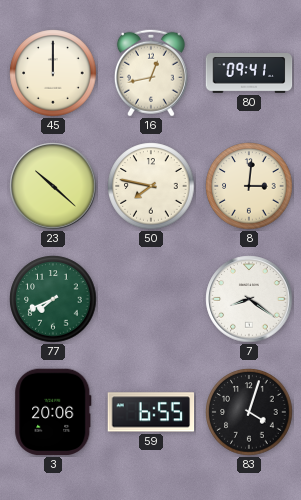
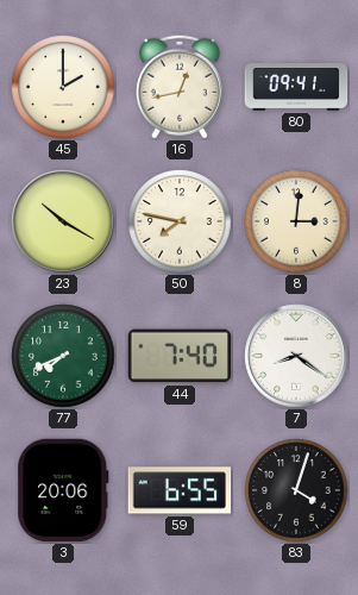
45: 12:00 -> 2:00 (63, 87)
23: 10:22 -> 10:20 (63, 221)
44: none -> 7:40 (178, 356)
